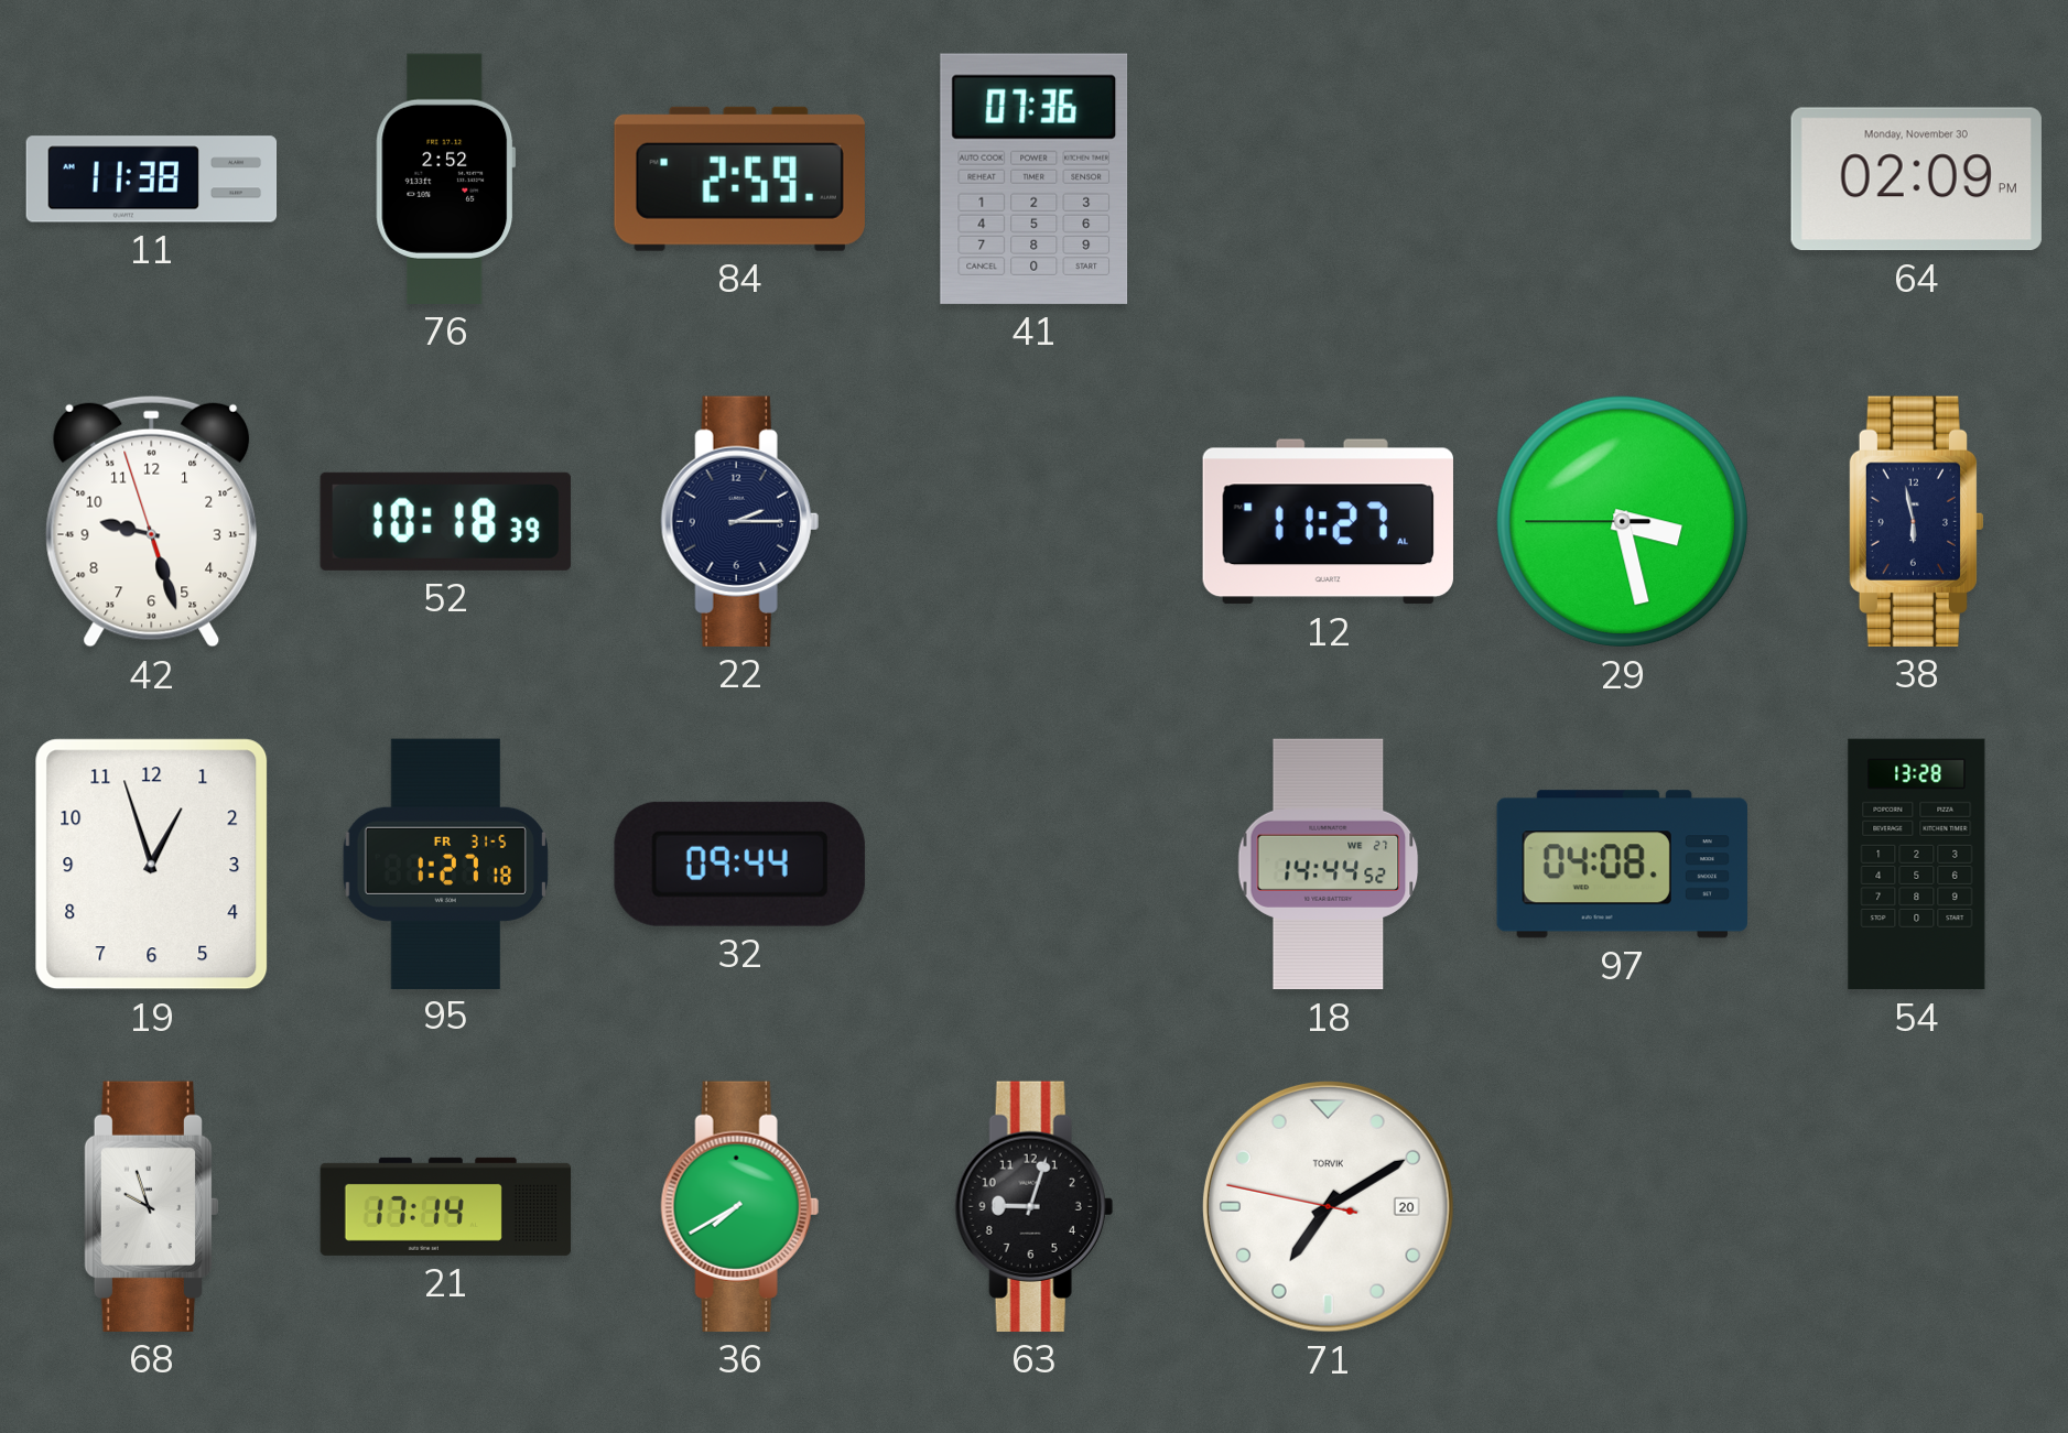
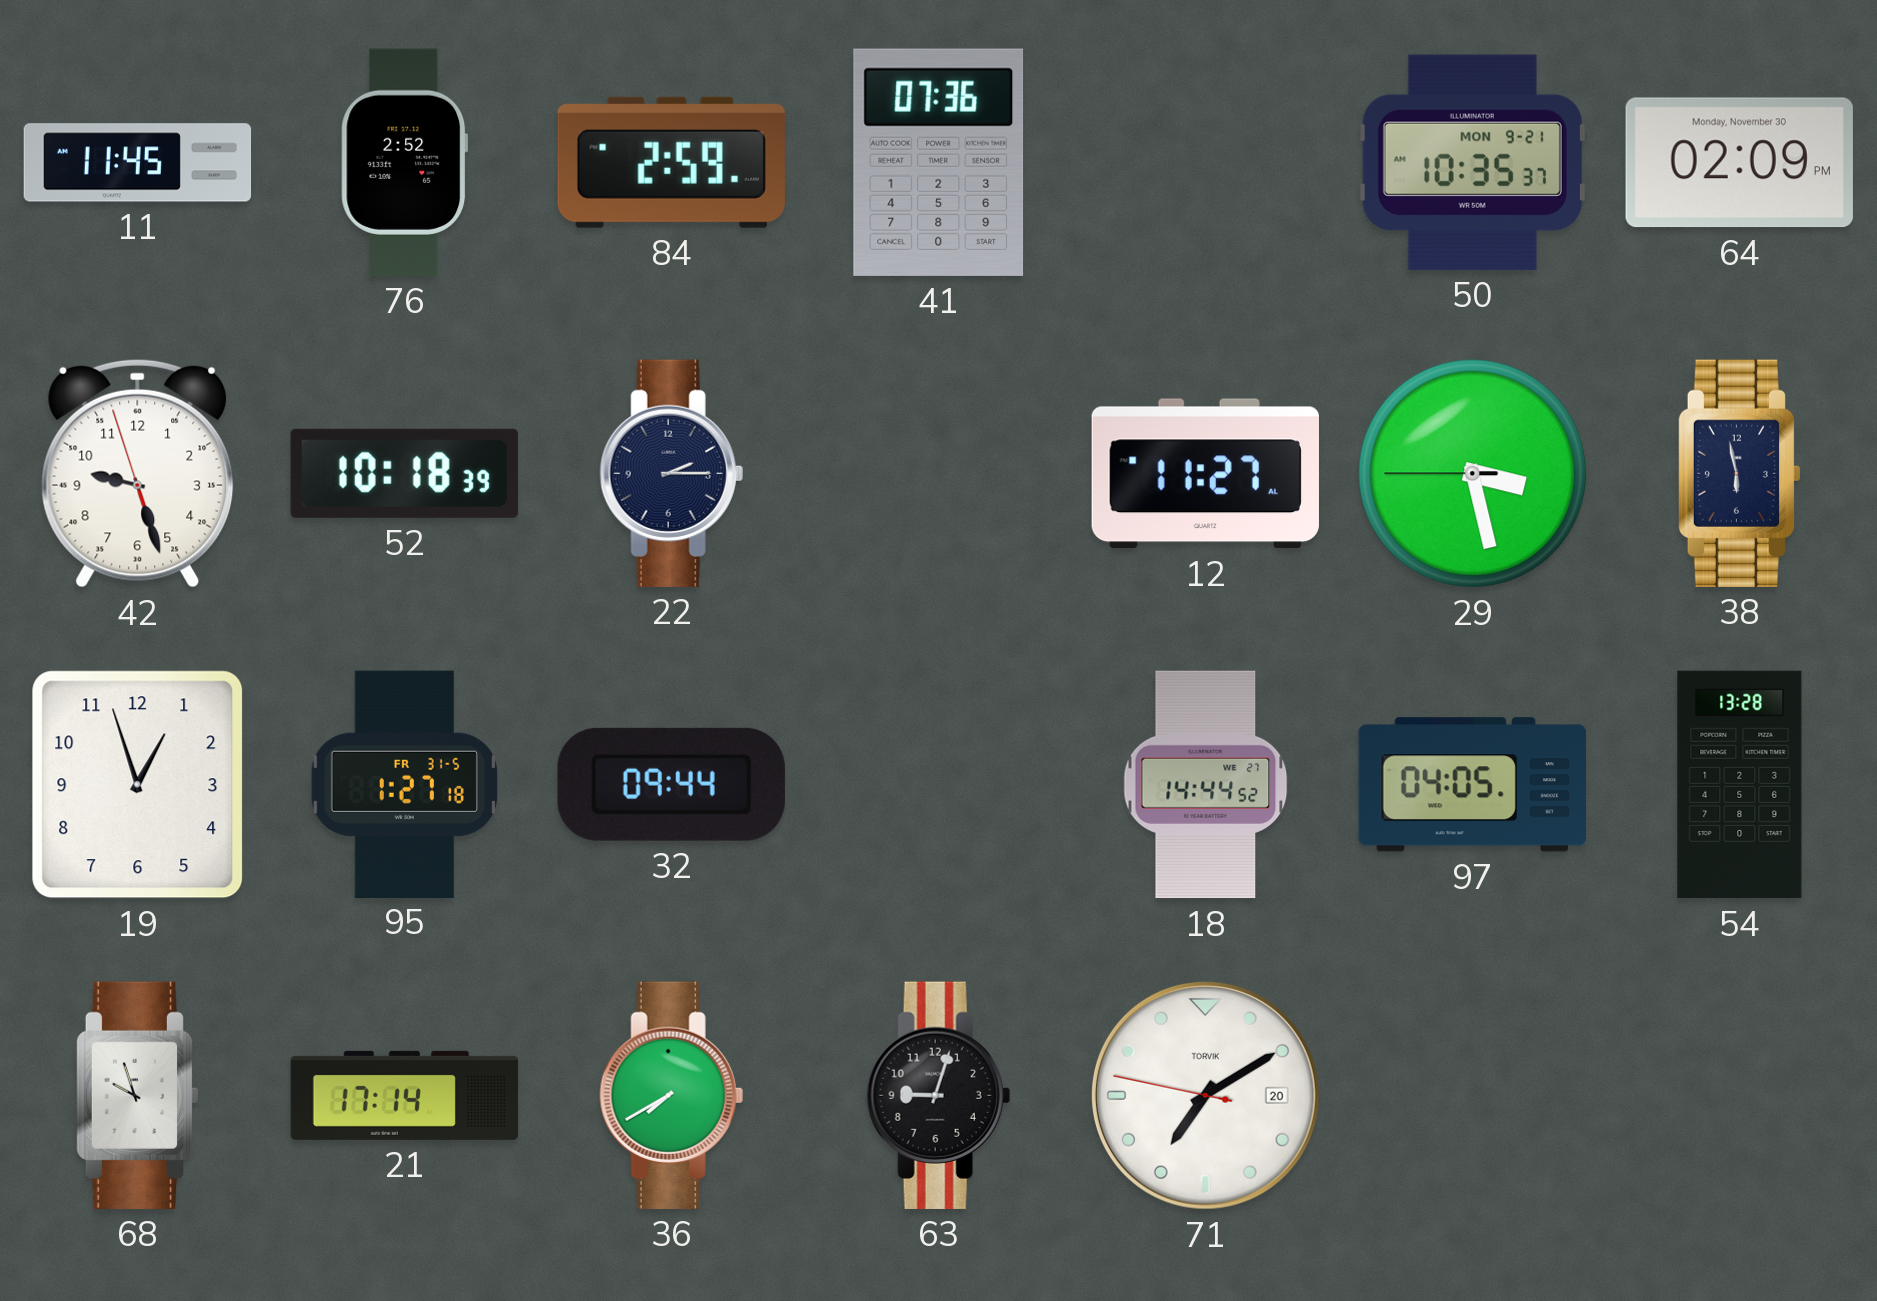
11: 11:38 -> 11:45 (138, 163)
50: none -> 10:35 (1472, 162)
97: 04:08 -> 04:05 (1472, 785)
